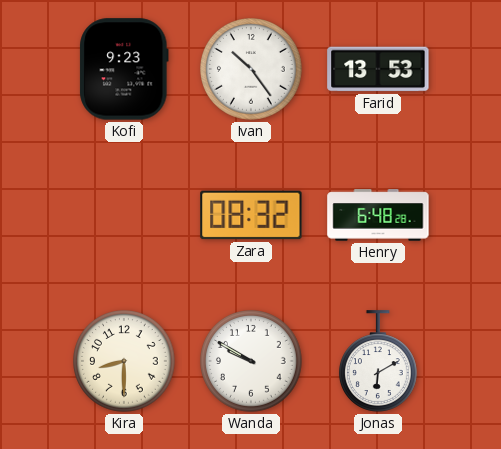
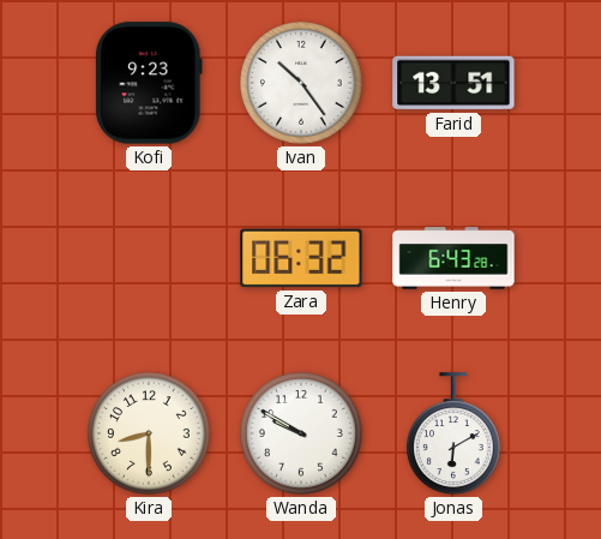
Farid: 13:53 -> 13:51 (453, 83)
Zara: 08:32 -> 06:32 (301, 258)
Henry: 6:48 -> 6:43 (453, 258)
